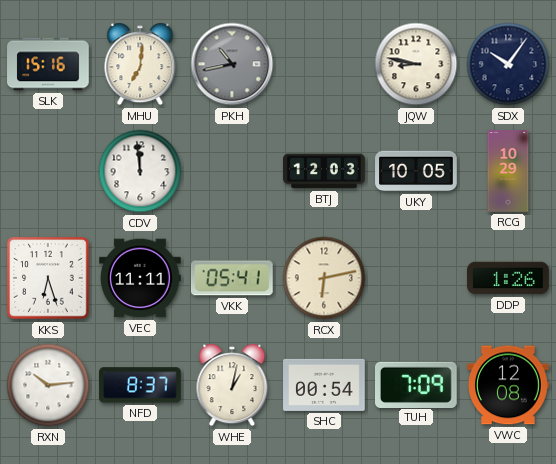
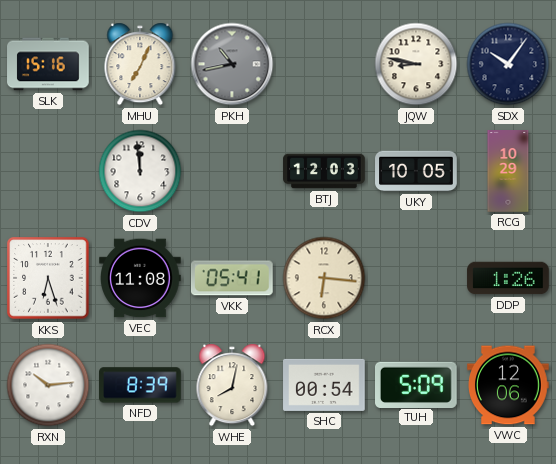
MHU: 7:01 -> 7:04 (140, 64)
VEC: 11:11 -> 11:08 (141, 278)
RCX: 6:13 -> 6:16 (324, 278)
NFD: 8:37 -> 8:39 (141, 385)
WHE: 1:02 -> 8:02 (232, 385)
TUH: 7:09 -> 5:09 (417, 384)
VWC: 12:08 -> 12:06 (509, 385)
